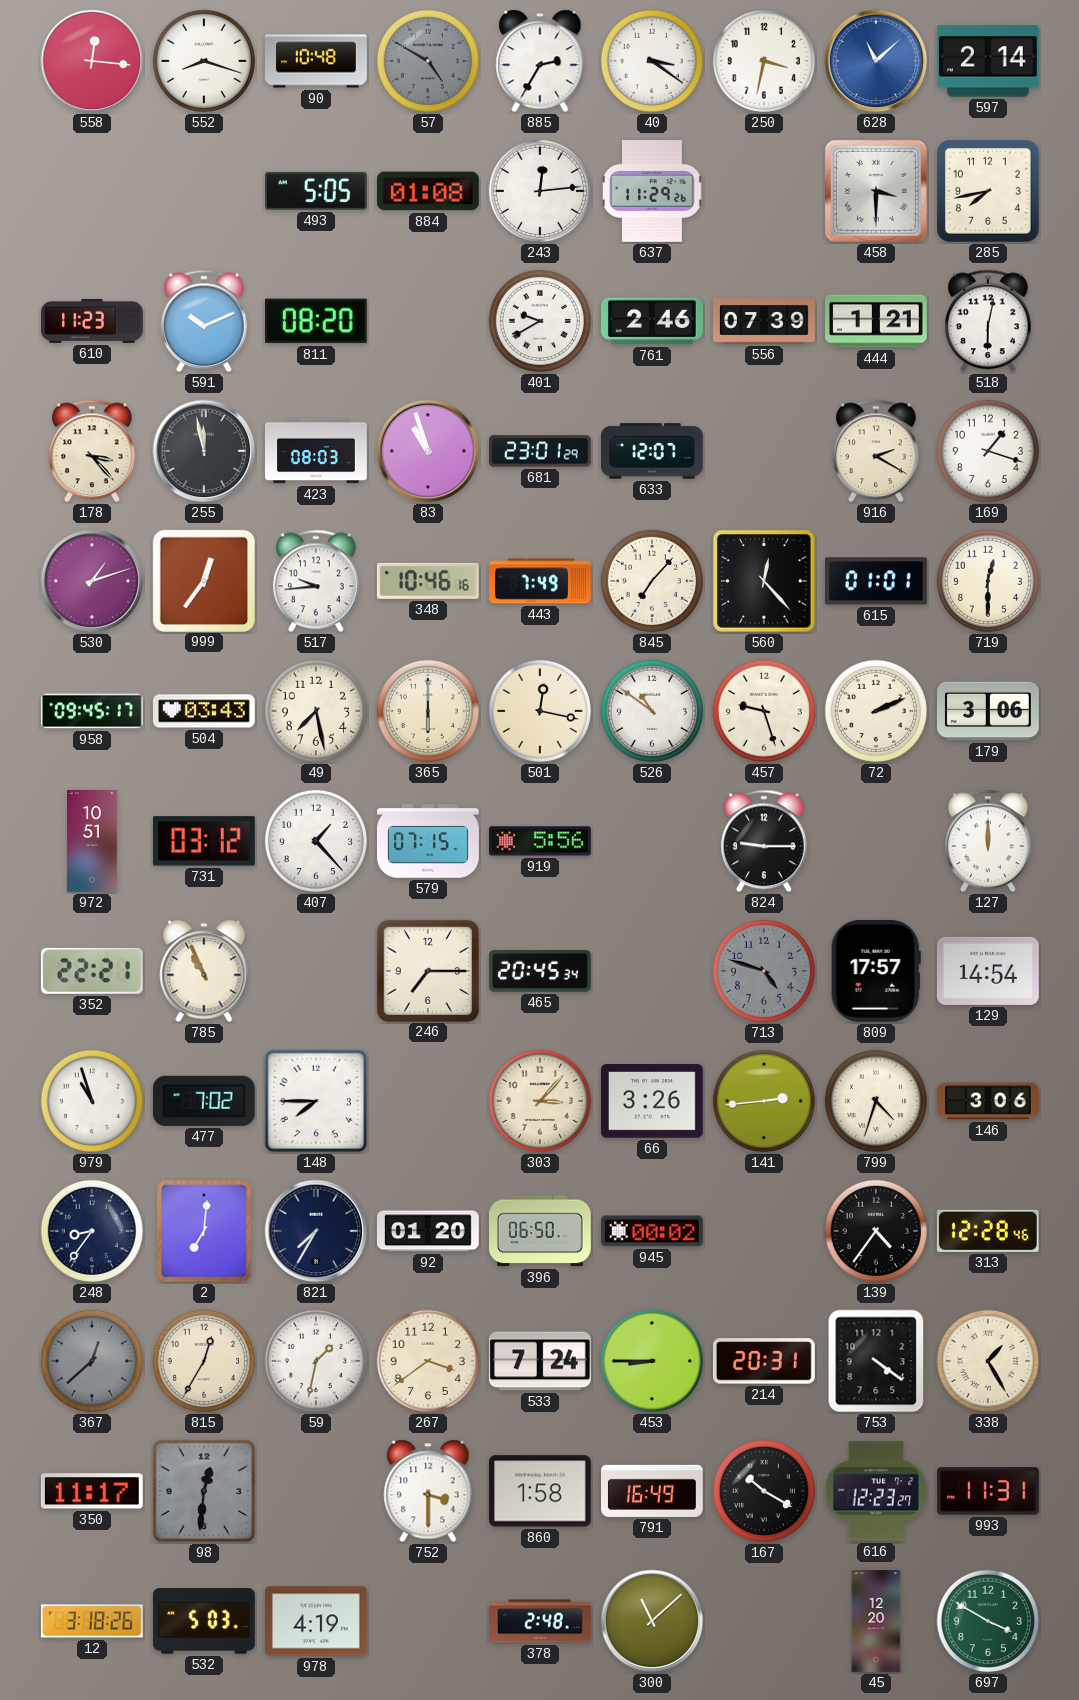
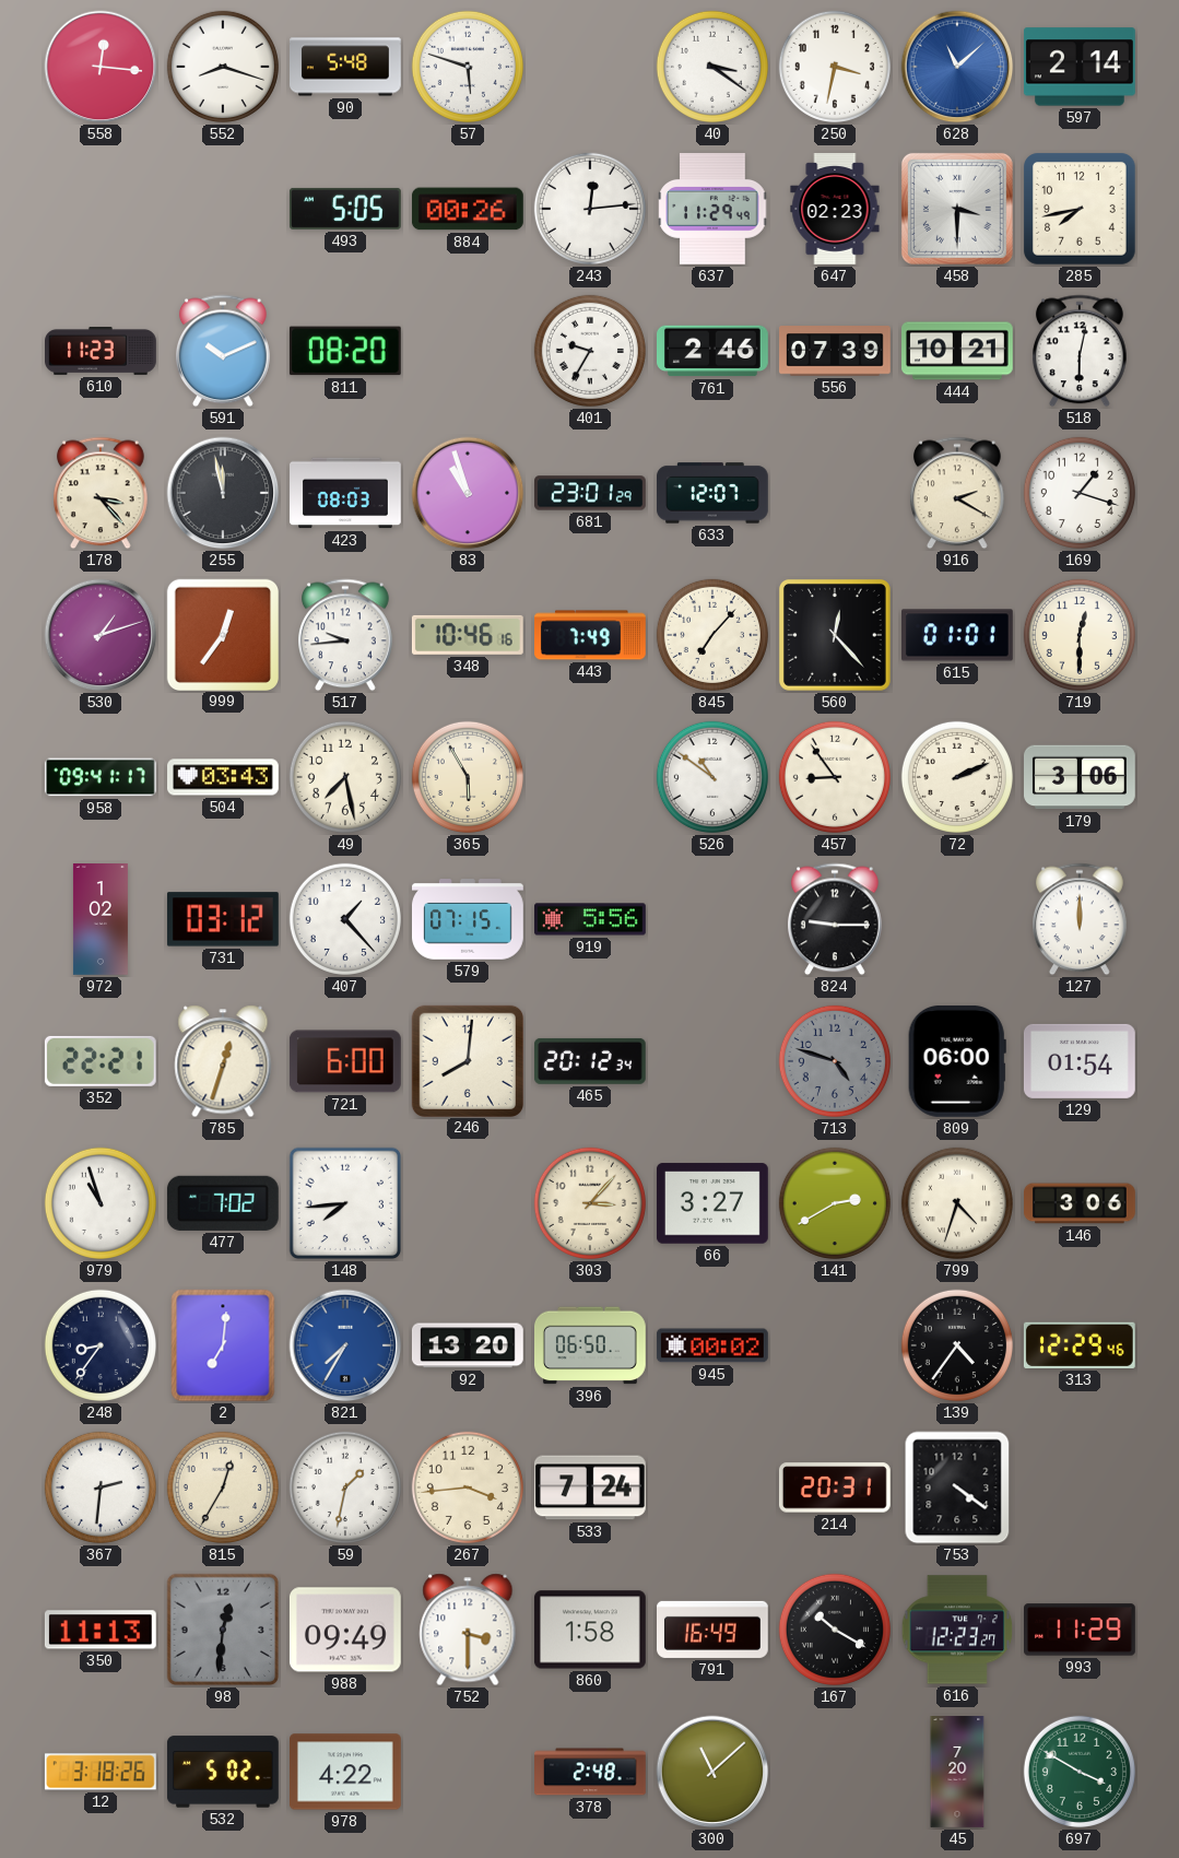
90: 10:48 -> 5:48 (346, 67)
57: 4:50 -> 5:48 (468, 67)
57 dial: grey -> white (468, 67)
885: 2:35 -> none (540, 61)
884: 01:08 -> 00:26 (468, 209)
637: 11:29:26 -> 11:29:49 (712, 210)
647: none -> 02:23 (835, 210)
401: 9:40 -> 9:35 (590, 351)
444: 1:21 -> 10:21 (958, 351)
958: 09:45 -> 09:41 (102, 777)
365: 6:00 -> 5:55 (468, 777)
501: 12:17 -> none (540, 711)
457: 9:27 -> 8:54 (835, 777)
972: 10:51 -> 1:02 (101, 920)
785: 10:56 -> 12:33 (223, 1061)
721: none -> 6:00 (345, 1061)
246: 7:15 -> 8:01 (467, 1060)
465: 20:45 -> 20:12 (590, 1061)
809: 17:57 -> 06:00 (957, 1061)
129: 14:54 -> 01:54 (1080, 1061)
148: 7:45 -> 7:44 (345, 1203)
66: 3:26 -> 3:27 (712, 1203)
141: 2:44 -> 2:40 (835, 1203)
821 dial: navy -> blue (345, 1345)
92: 01:20 -> 13:20 (468, 1345)
313: 12:28 -> 12:29 (1080, 1345)
367: 12:38 -> 2:31 (101, 1487)
367 dial: grey -> white (101, 1487)
267: 3:39 -> 3:44 (468, 1487)
453: 8:45 -> none (652, 1361)
338: 1:25 -> none (988, 1361)
350: 11:17 -> 11:13 (101, 1630)
988: none -> 09:49 (345, 1630)
993: 11:31 -> 11:29 (1081, 1630)
532: 5:03 -> 5:02 (223, 1772)
978: 4:19 -> 4:22 (346, 1772)
45: 12:20 -> 7:20 (957, 1772)
